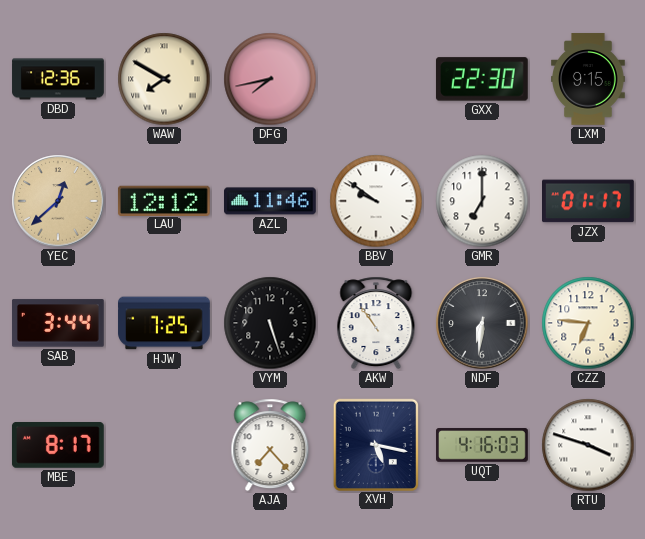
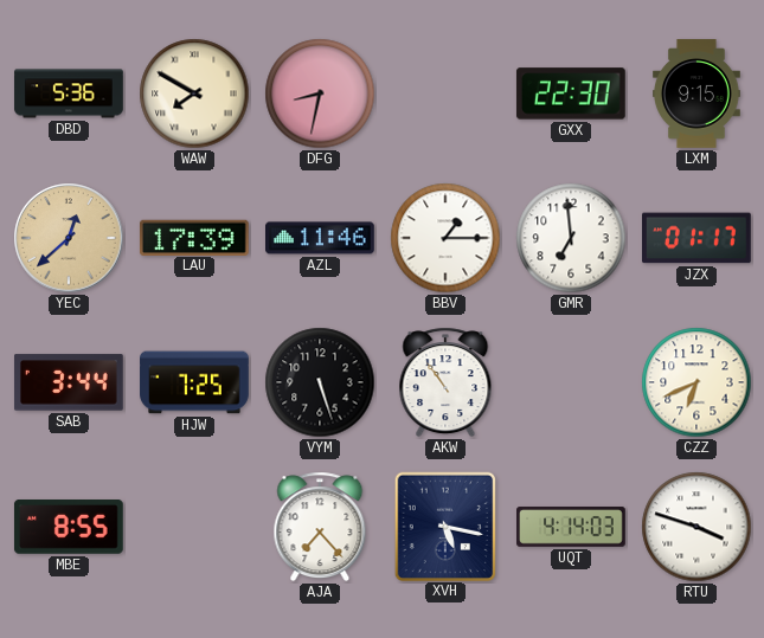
DBD: 12:36 -> 5:36 (69, 94)
DFG: 7:43 -> 8:32 (320, 94)
LAU: 12:12 -> 17:39 (194, 237)
BBV: 9:51 -> 1:15 (445, 238)
GMR: 7:00 -> 6:59 (571, 238)
NDF: 6:31 -> none (482, 323)
CZZ: 6:46 -> 6:41 (696, 382)
MBE: 8:17 -> 8:55 (69, 528)
UQT: 4:16 -> 4:14 (571, 527)
